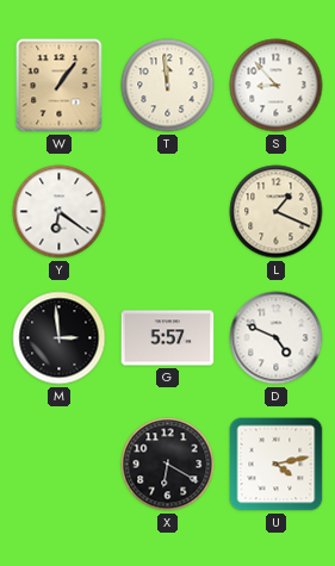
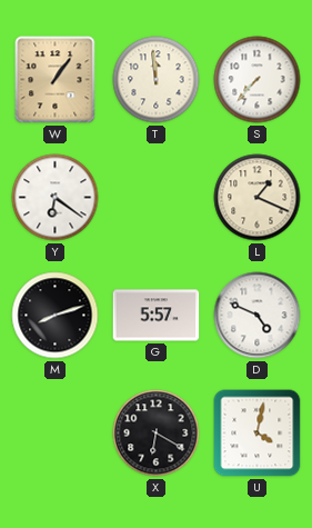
S: 8:53 -> 7:37 (258, 80)
M: 2:59 -> 8:12 (56, 316)
U: 4:13 -> 4:02 (258, 434)
